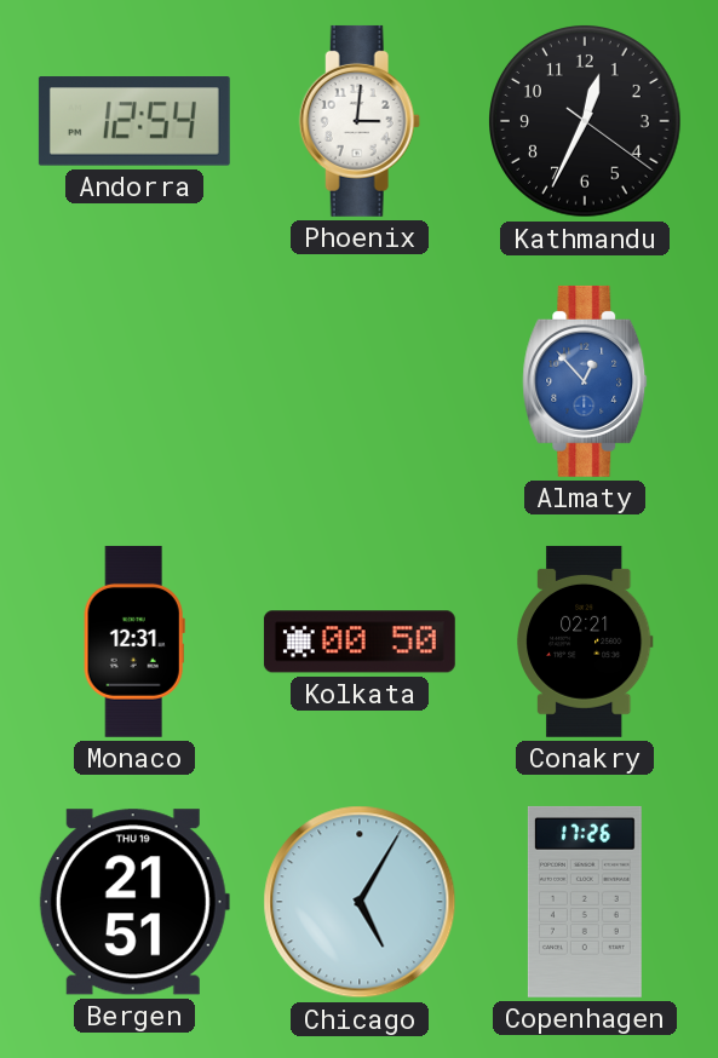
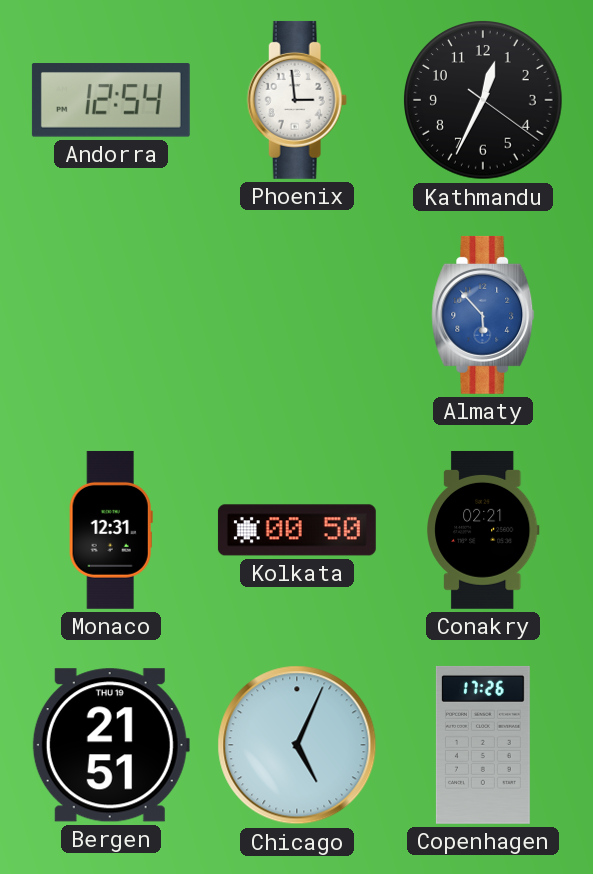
Phoenix: 3:01 -> 2:59 (297, 100)
Almaty: 12:53 -> 5:53 (483, 315)
Chicago: 5:05 -> 5:04 (297, 745)
